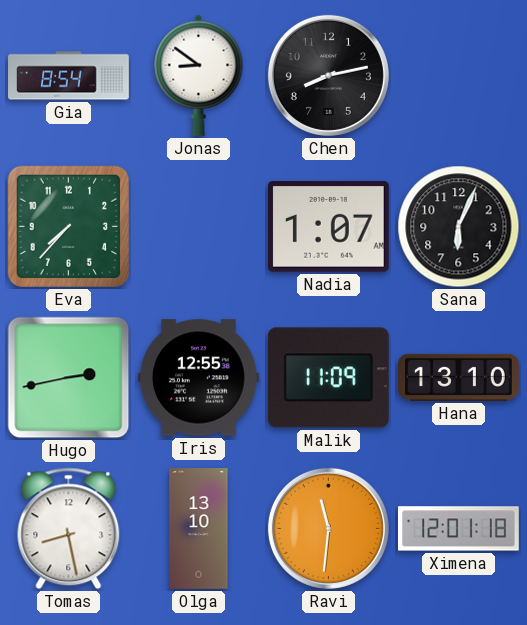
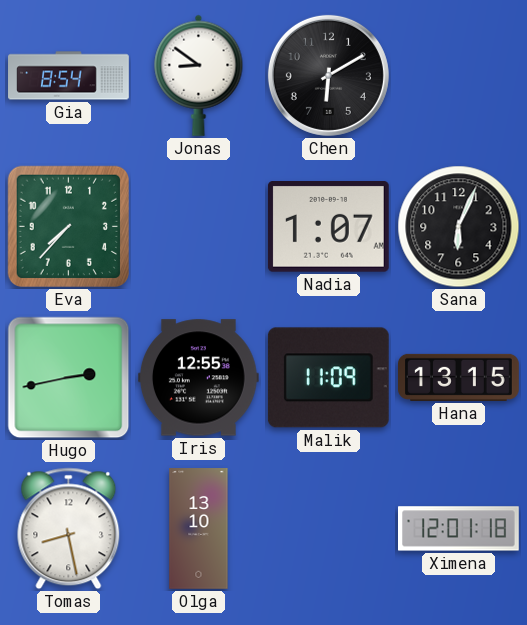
Chen: 8:13 -> 6:10 (328, 75)
Hana: 13:10 -> 13:15 (459, 377)
Ravi: 11:31 -> none (328, 528)
